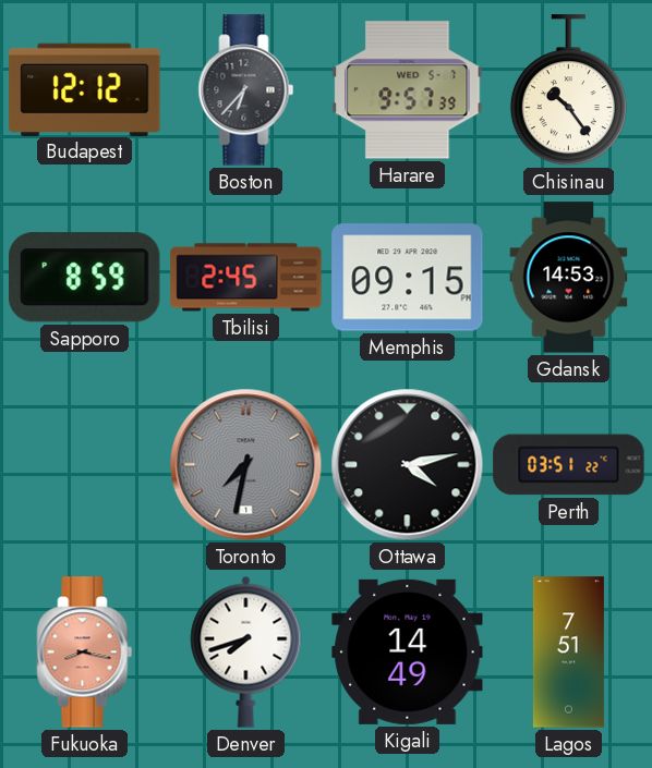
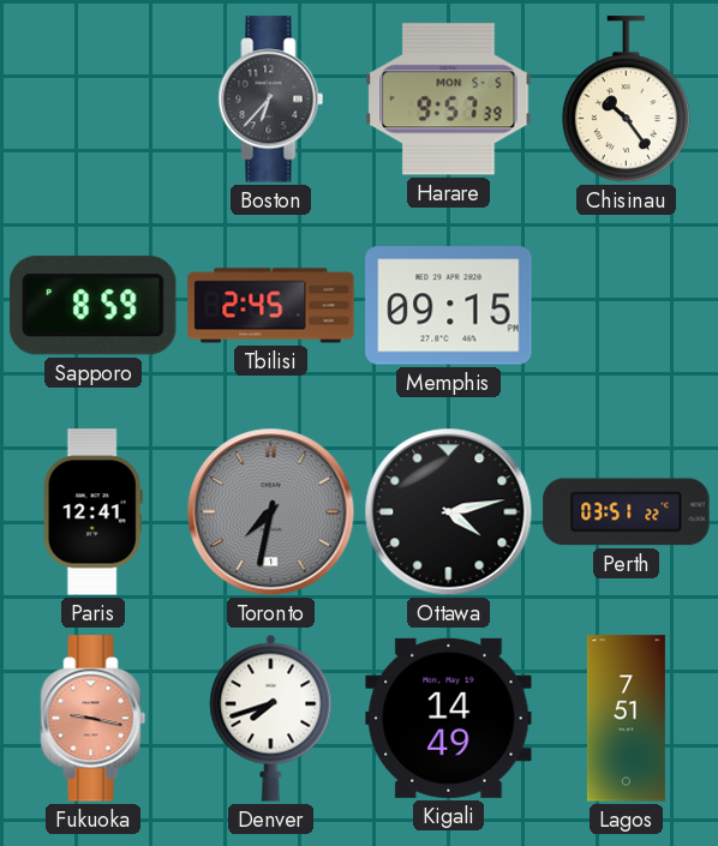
Budapest: 12:12 -> none (85, 89)
Harare date: WED 5-7 -> MON 5-5 (449, 100)
Gdansk: 14:53 -> none (569, 278)
Paris: none -> 12:41 (92, 512)
Fukuoka: 8:17 -> 9:17 (94, 719)
